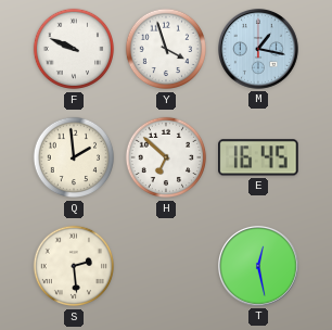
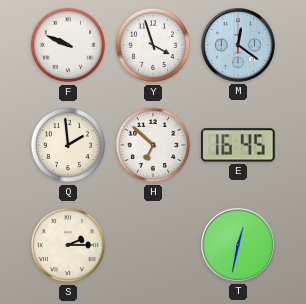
M: 1:17 -> 12:21 (239, 46)
S: 2:29 -> 2:15 (68, 245)
T: 12:28 -> 12:32 (239, 246)
